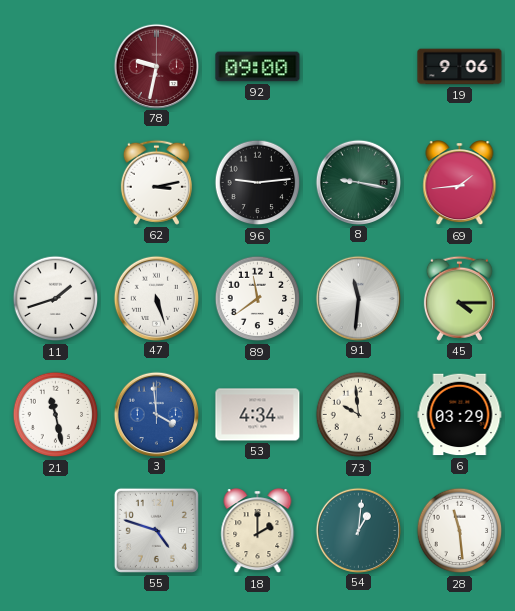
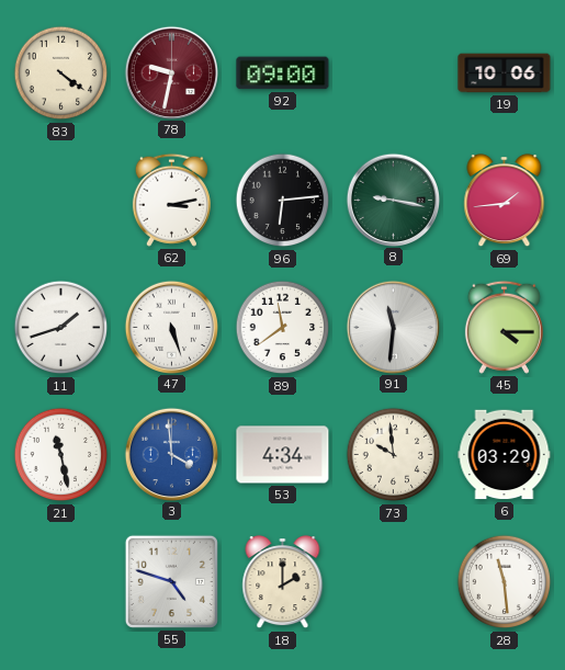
83: none -> 4:21 (61, 73)
19: 9:06 -> 10:06 (505, 73)
96: 9:14 -> 6:14 (283, 201)
54: 1:01 -> none (358, 530)
